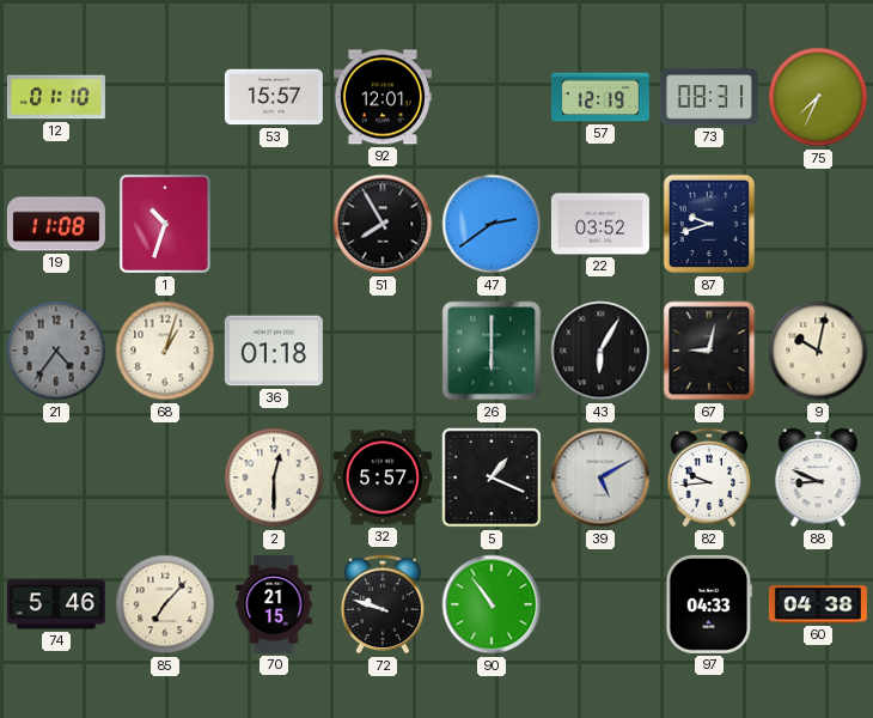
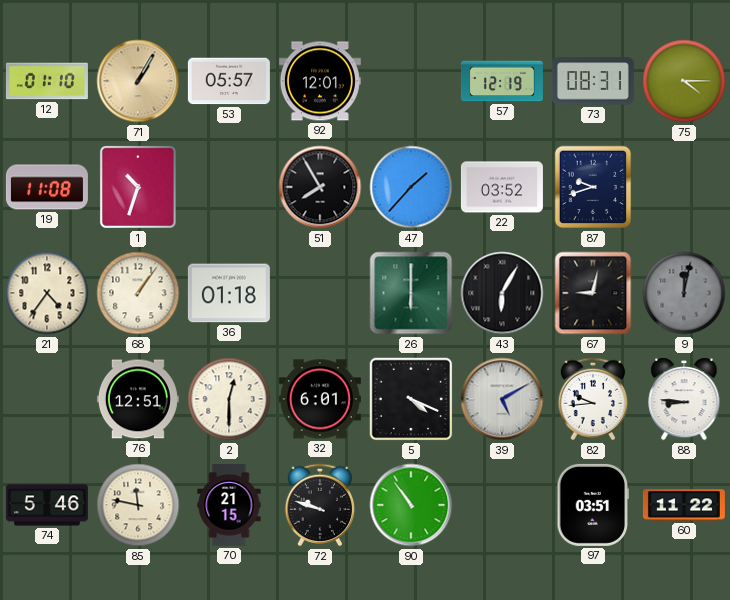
71: none -> 1:05 (138, 81)
53: 15:57 -> 05:57 (229, 81)
75: 7:34 -> 4:15 (684, 81)
47: 2:39 -> 1:37 (411, 187)
21 dial: grey -> cream (47, 293)
68: 1:03 -> 1:06 (138, 293)
9: 10:02 -> 12:02 (684, 293)
9 dial: cream -> grey (684, 293)
76: none -> 12:51 (138, 399)
32: 5:57 -> 6:01 (320, 399)
5: 1:19 -> 4:19 (411, 399)
88: 8:49 -> 8:46 (684, 399)
85: 7:07 -> 11:47 (138, 505)
97: 04:33 -> 03:51 (592, 505)
60: 04:38 -> 11:22 (684, 505)
